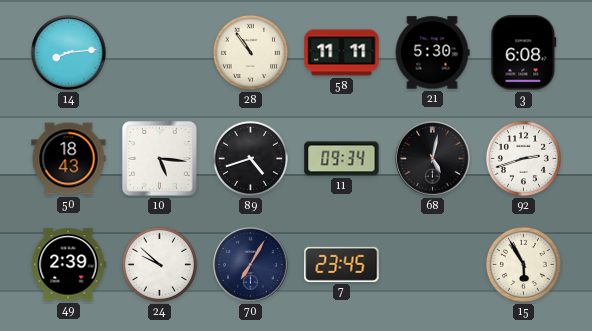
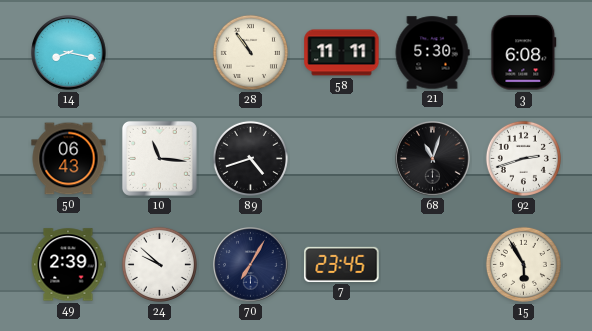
14: 8:14 -> 8:17 (69, 53)
50: 18:43 -> 06:43 (69, 159)
10: 5:16 -> 11:16 (159, 158)
11: 09:34 -> none (342, 159)
68: 5:02 -> 11:03 (433, 159)
